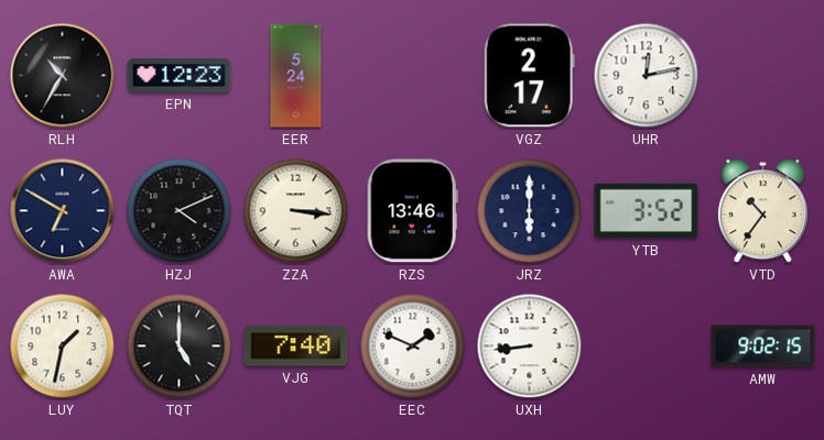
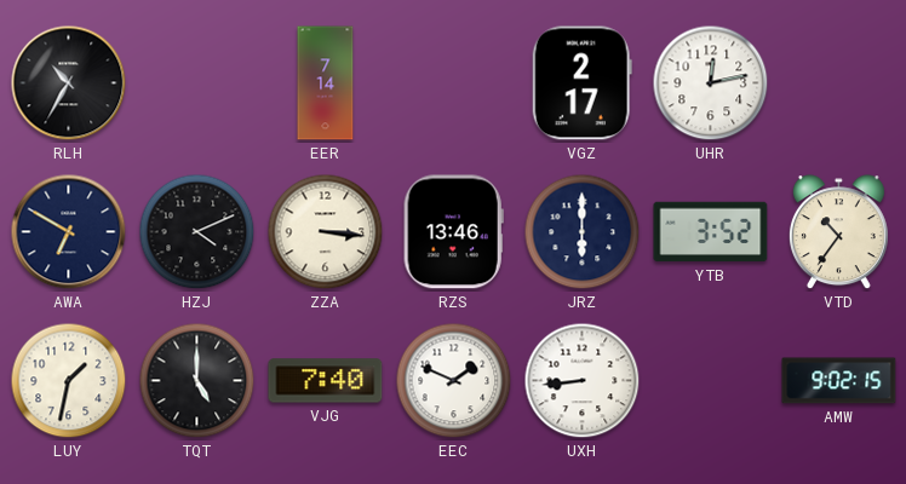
EPN: 12:23 -> none (180, 76)
EER: 5:24 -> 7:14 (326, 83)
